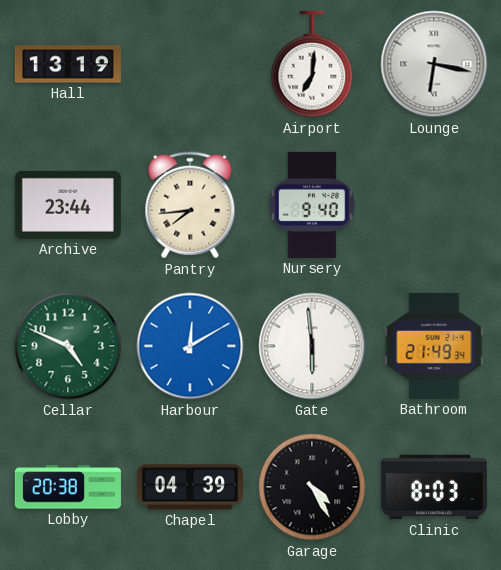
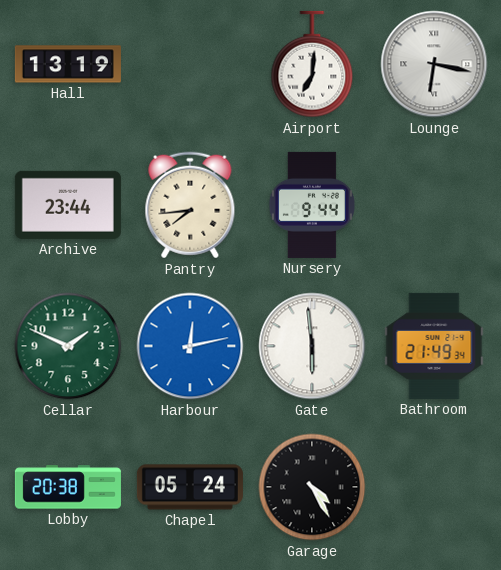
Nursery: 9:40 -> 9:44 (312, 205)
Cellar: 4:49 -> 1:49 (68, 346)
Harbour: 12:10 -> 12:13 (190, 346)
Chapel: 04:39 -> 05:24 (190, 487)
Clinic: 8:03 -> none (434, 487)
